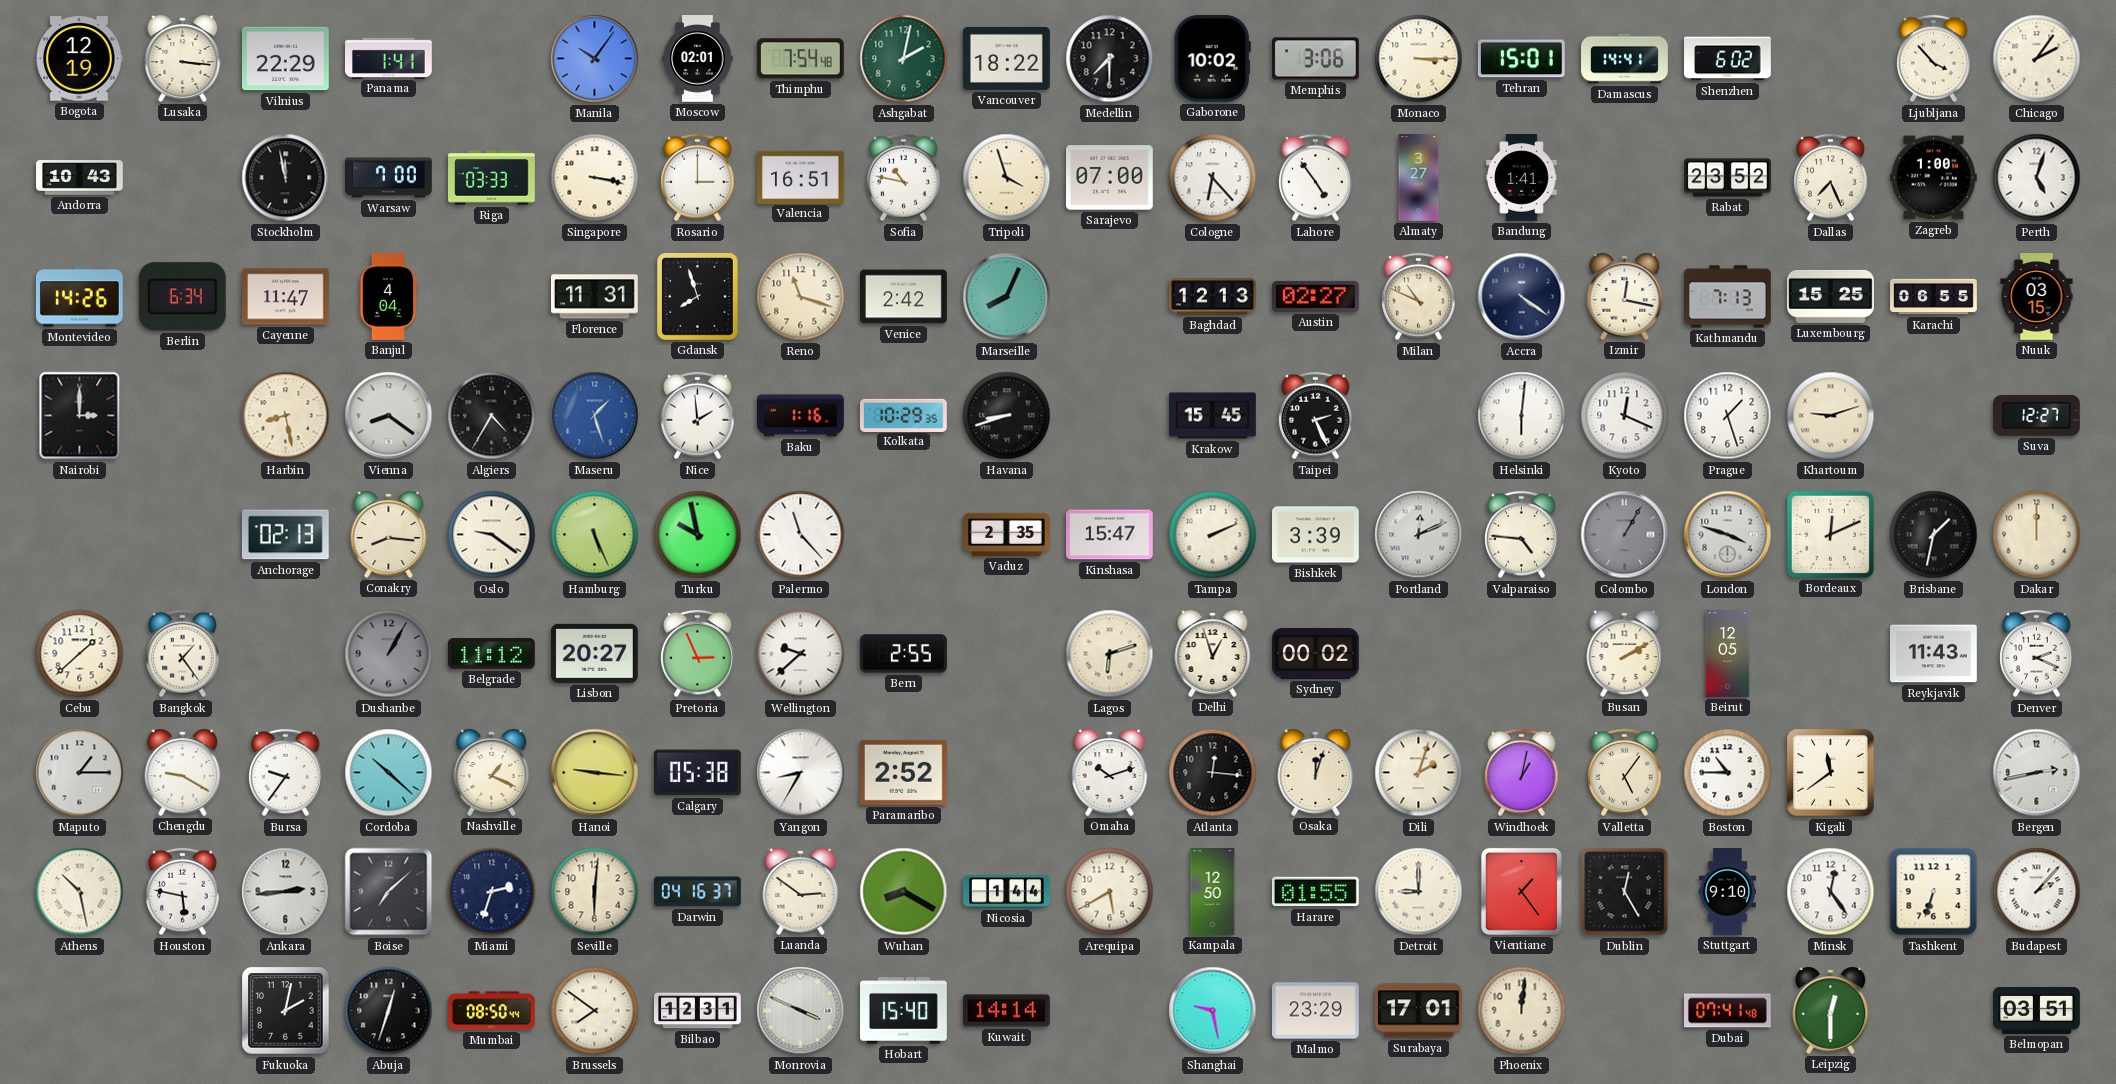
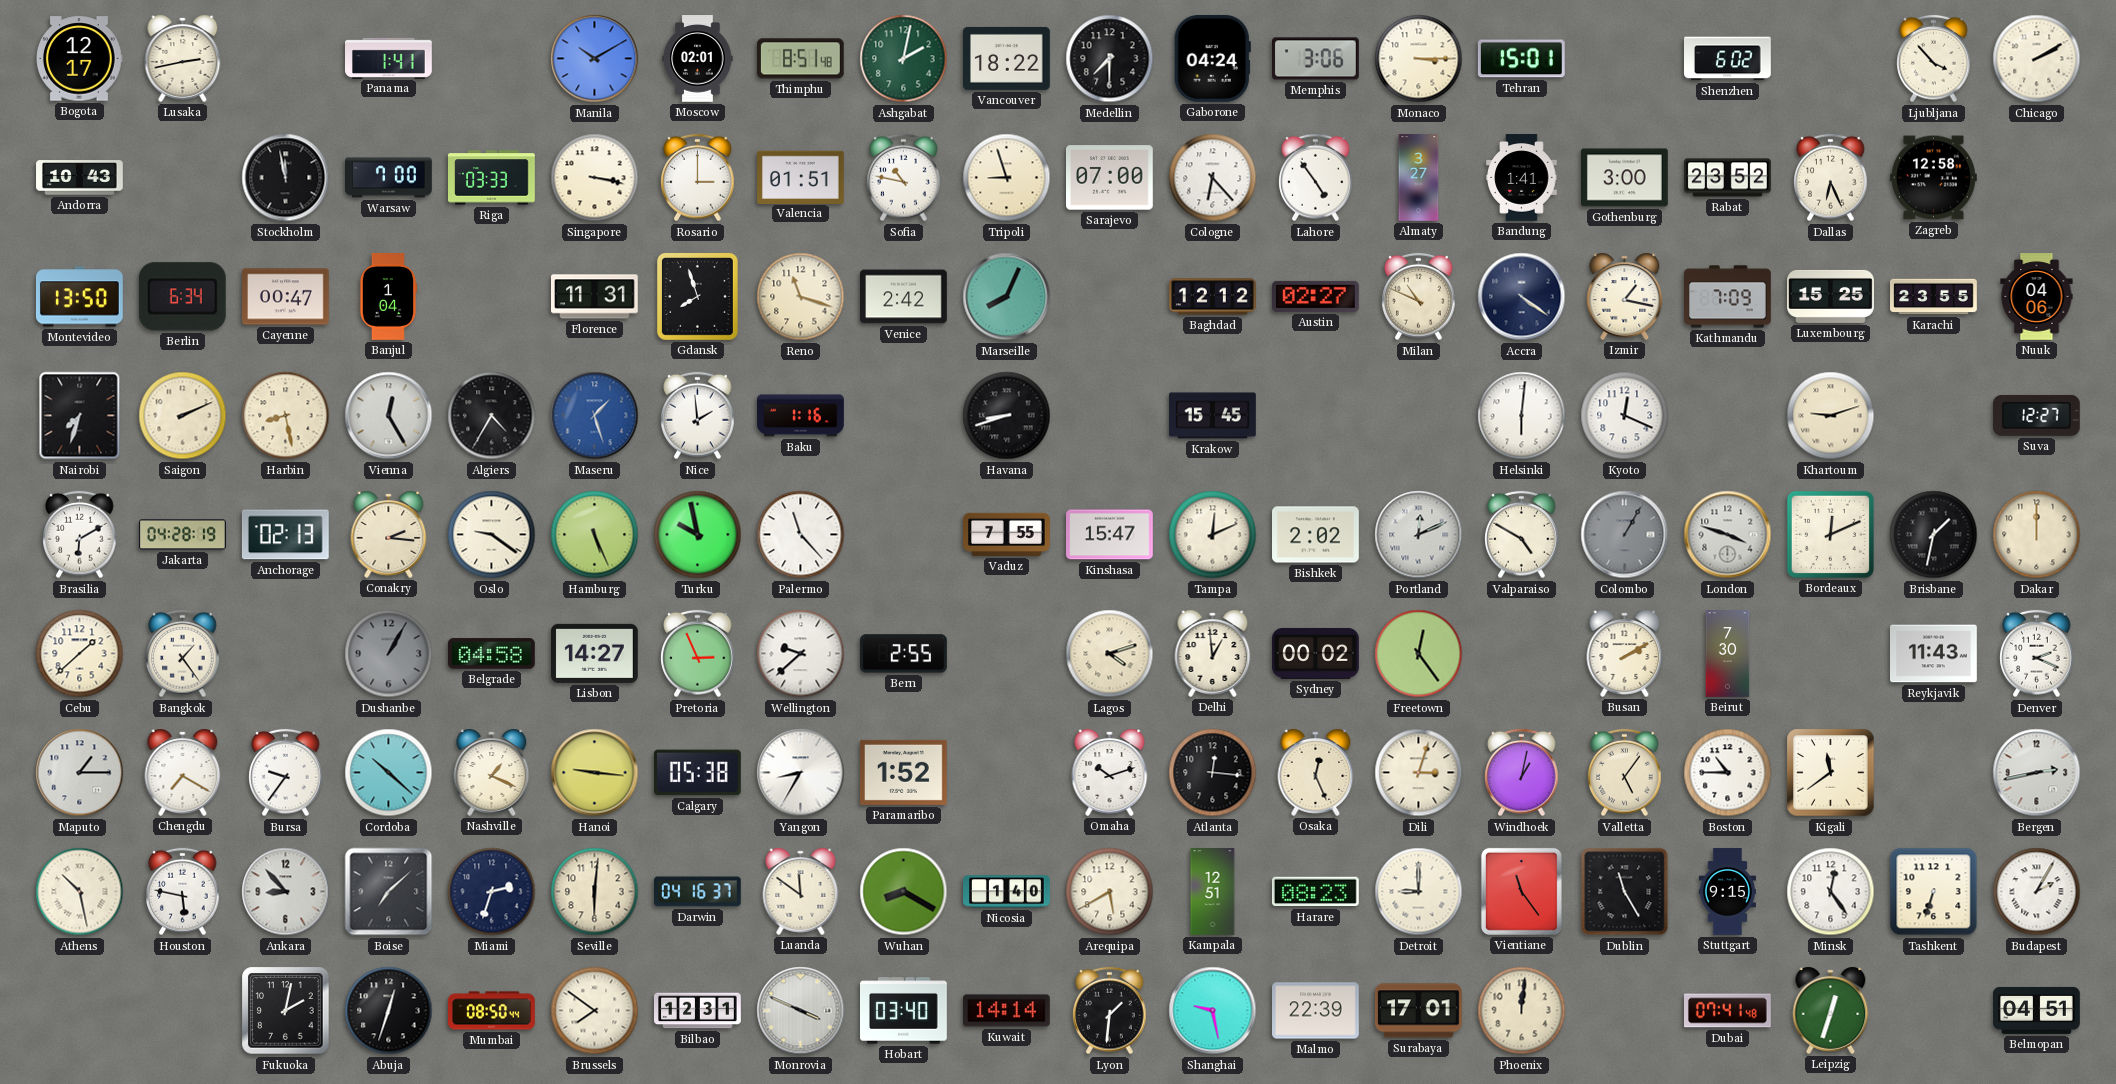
Bogota: 12:19 -> 12:17 (80, 59)
Lusaka: 3:16 -> 2:43 (183, 58)
Vilnius: 22:29 -> none (286, 59)
Manila: 10:06 -> 10:10 (595, 59)
Thimphu: 7:54 -> 8:51 (800, 59)
Gaborone: 10:02 -> 04:24 (1212, 58)
Damascus: 14:41 -> none (1625, 59)
Chicago: 2:06 -> 2:10 (2037, 59)
Valencia: 16:51 -> 01:51 (801, 177)
Tripoli: 3:57 -> 8:57 (1007, 178)
Gothenburg: none -> 3:00 (1625, 178)
Dallas: 7:26 -> 6:26 (1831, 178)
Zagreb: 1:00 -> 12:58 (1934, 178)
Perth: 5:03 -> none (2037, 178)
Montevideo: 14:26 -> 13:50 (79, 297)
Cayenne: 11:47 -> 00:47 (286, 297)
Banjul: 4:04 -> 1:04 (387, 297)
Baghdad: 12:13 -> 12:12 (1213, 297)
Izmir: 12:17 -> 1:17 (1625, 296)
Kathmandu: 7:13 -> 7:09 (1728, 297)
Karachi: 06:55 -> 23:55 (1934, 297)
Nuuk: 03:15 -> 04:06 (2037, 297)
Nairobi: 3:00 -> 7:33 (80, 416)
Saigon: none -> 2:11 (183, 416)
Vienna: 8:21 -> 12:25 (389, 416)
Kolkata: 10:29 -> none (904, 415)
Taipei: 2:26 -> none (1316, 416)
Prague: 1:27 -> none (1728, 416)
Brasilia: none -> 6:10 (80, 535)
Jakarta: none -> 04:28 (183, 535)
Conakry: 8:16 -> 2:16 (389, 534)
Vaduz: 2:35 -> 7:55 (1007, 534)
Tampa: 2:11 -> 12:11 (1213, 535)
Bishkek: 3:39 -> 2:02 (1316, 535)
Valparaiso: 4:46 -> 4:50 (1522, 535)
Belgrade: 11:12 -> 04:58 (492, 654)
Lisbon: 20:27 -> 14:27 (595, 653)
Lagos: 6:12 -> 4:12 (1110, 654)
Delhi: 12:57 -> 12:59 (1213, 653)
Freetown: none -> 12:24 (1419, 654)
Beirut: 12:05 -> 7:30 (1728, 654)
Chengdu: 9:20 -> 7:20 (183, 772)
Paramaribo: 2:52 -> 1:52 (904, 772)
Osaka: 12:03 -> 12:26 (1316, 772)
Dili: 2:03 -> 3:03 (1419, 773)
Ankara: 2:44 -> 8:53 (286, 892)
Luanda: 2:51 -> 11:51 (801, 891)
Nicosia: 1:44 -> 1:40 (1007, 892)
Kampala: 12:50 -> 12:51 (1213, 892)
Harare: 01:55 -> 08:23 (1316, 892)
Vientiane: 1:24 -> 11:24 (1521, 891)
Dublin: 12:25 -> 11:25 (1625, 892)
Stuttgart: 9:10 -> 9:15 (1727, 892)
Budapest: 2:07 -> 2:05 (2037, 892)
Hobart: 15:40 -> 03:40 (904, 1011)
Lyon: none -> 1:31 (1110, 1011)
Malmo: 23:29 -> 22:39 (1316, 1011)
Leipzig: 12:30 -> 12:33 (1831, 1010)
Belmopan: 03:51 -> 04:51 (2037, 1010)
